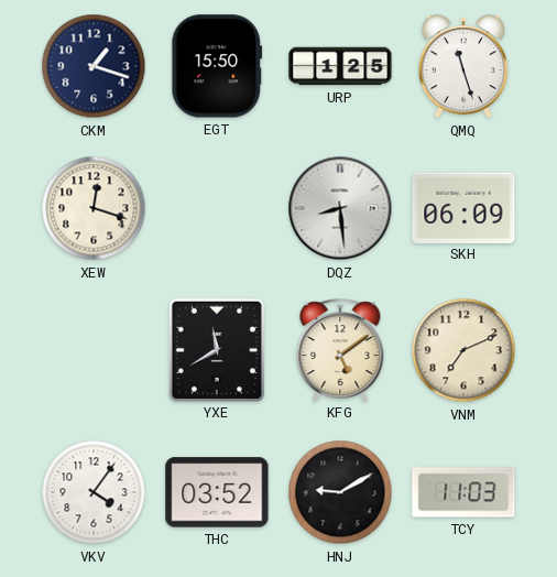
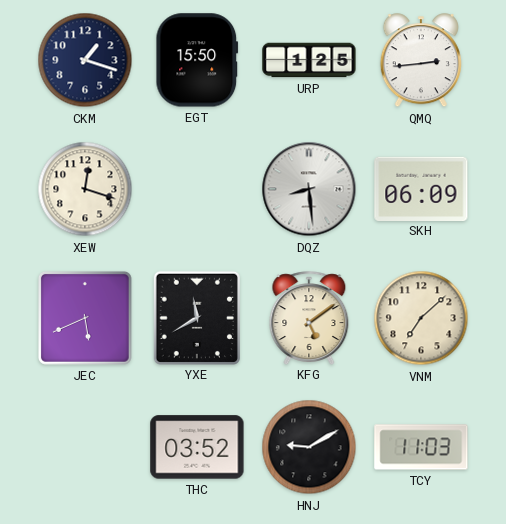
QMQ: 11:27 -> 2:44 (421, 61)
JEC: none -> 5:41 (85, 318)
VNM: 7:11 -> 7:08 (421, 318)
VKV: 4:06 -> none (94, 492)
